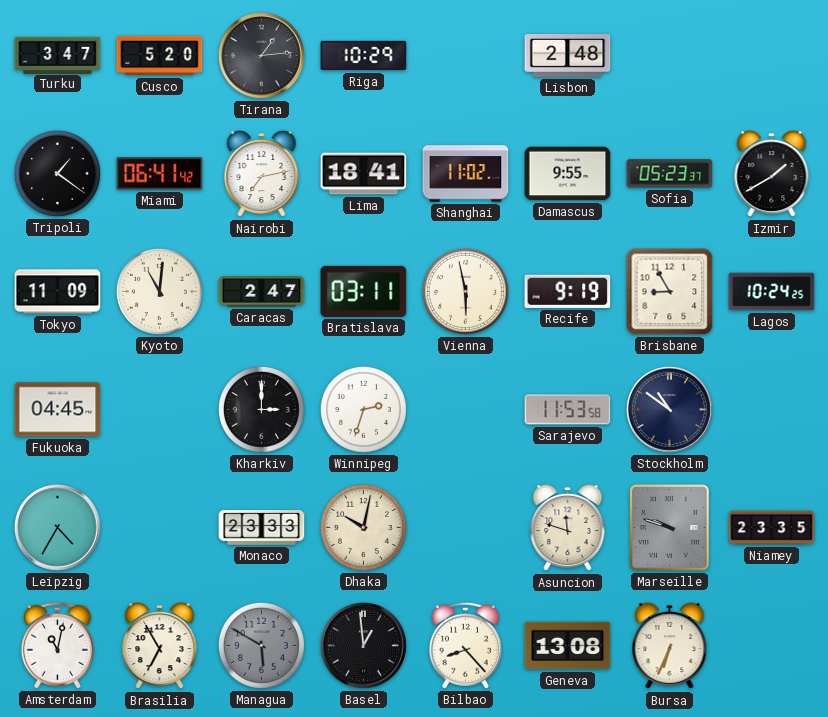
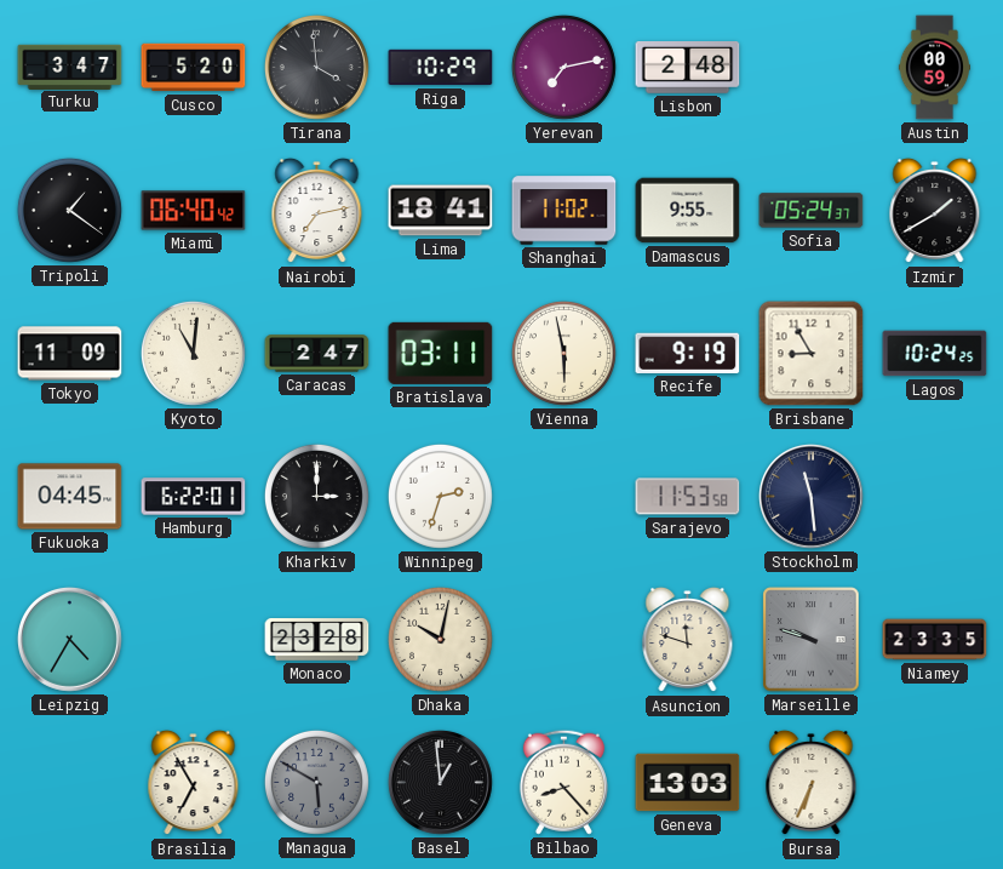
Tirana: 1:14 -> 3:59 (316, 67)
Yerevan: none -> 7:13 (563, 67)
Austin: none -> 00:59 (934, 68)
Miami: 06:41 -> 06:40 (194, 211)
Sofia: 05:23 -> 05:24 (812, 211)
Hamburg: none -> 6:22 (194, 497)
Stockholm: 10:51 -> 11:29 (810, 496)
Monaco: 23:33 -> 23:28 (317, 640)
Amsterdam: 11:02 -> none (57, 645)
Geneva: 13:08 -> 13:03 (688, 783)
